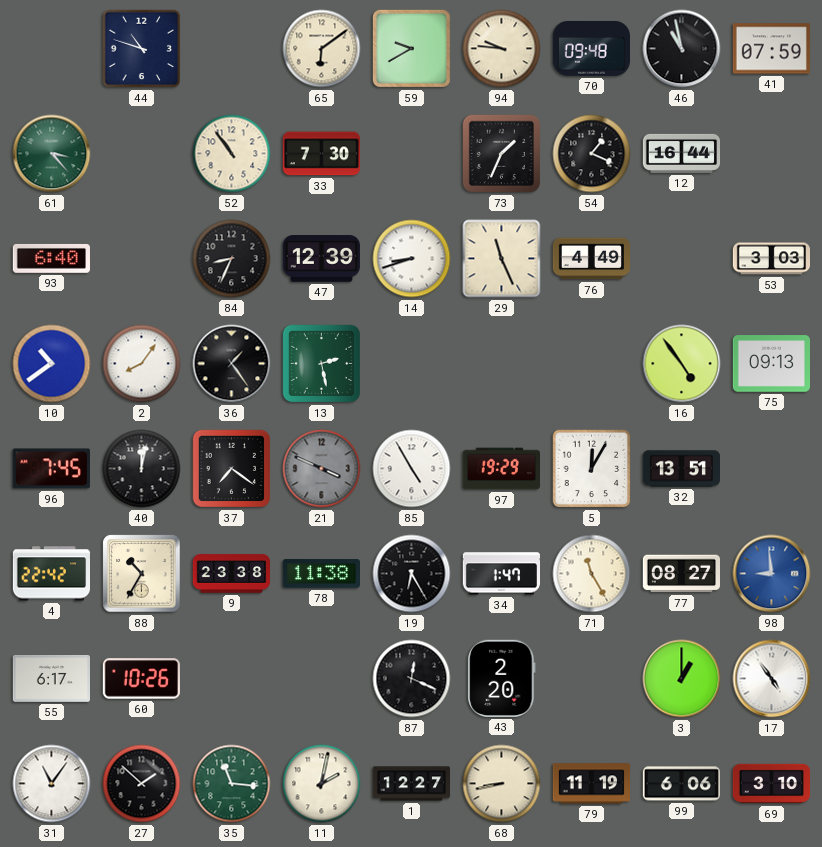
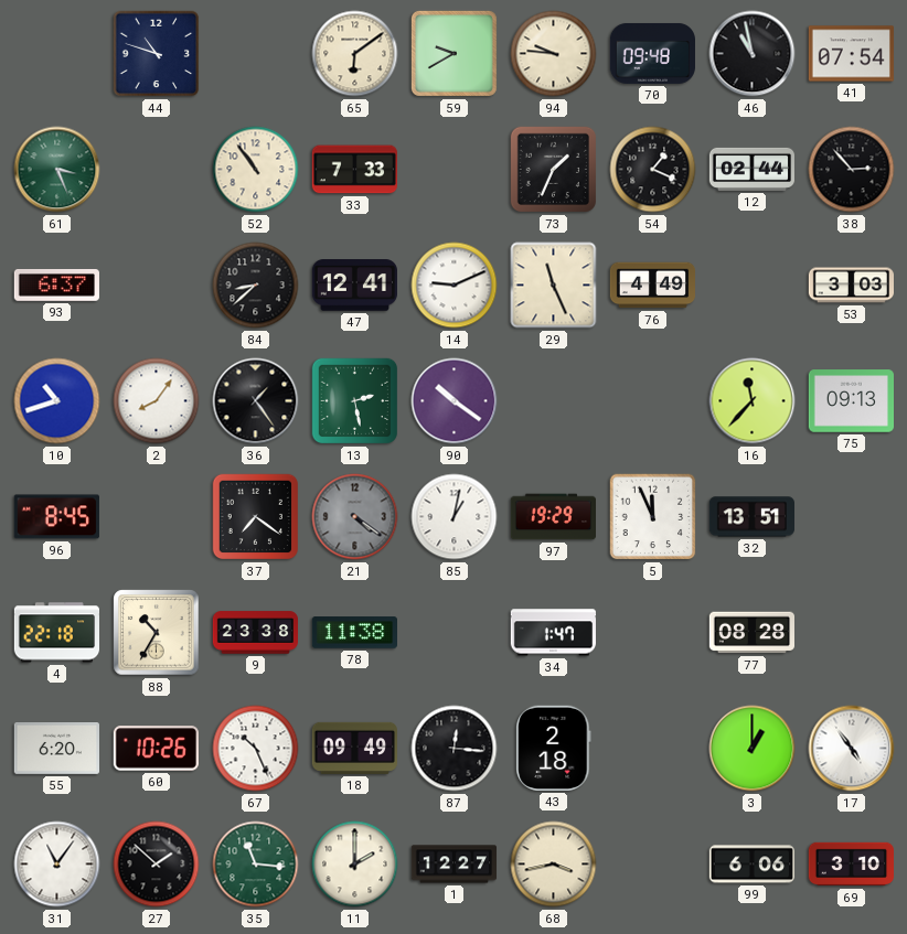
41: 07:59 -> 07:54 (851, 54)
61: 3:23 -> 3:26 (57, 170)
33: 7:30 -> 7:33 (354, 170)
12: 16:44 -> 02:44 (751, 169)
38: none -> 2:53 (852, 170)
93: 6:40 -> 6:37 (56, 285)
84: 8:34 -> 8:38 (256, 286)
47: 12:39 -> 12:41 (354, 286)
14: 8:42 -> 9:11 (455, 286)
10: 10:39 -> 10:42 (57, 401)
90: none -> 10:21 (455, 401)
16: 4:54 -> 11:37 (753, 401)
96: 7:45 -> 8:45 (56, 517)
40: 12:02 -> none (142, 469)
21: 3:49 -> 4:21 (355, 517)
85: 4:55 -> 1:02 (455, 517)
5: 12:05 -> 11:56 (653, 517)
4: 22:42 -> 22:18 (56, 633)
19: 6:25 -> none (412, 574)
71: 11:25 -> none (592, 574)
77: 08:27 -> 08:28 (751, 633)
98: 8:59 -> none (772, 574)
55: 6:17 -> 6:20 (56, 749)
67: none -> 10:26 (256, 749)
18: none -> 09:49 (354, 748)
87: 12:19 -> 12:16 (455, 749)
43: 2:20 -> 2:18 (554, 748)
11: 2:02 -> 2:00 (355, 865)
68: 8:43 -> 3:43 (554, 865)
79: 11:19 -> none (591, 784)
